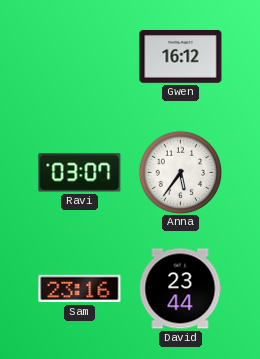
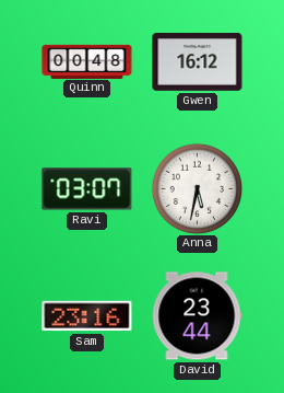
Quinn: none -> 00:48 (87, 61)
Anna: 5:36 -> 5:32 (197, 188)
